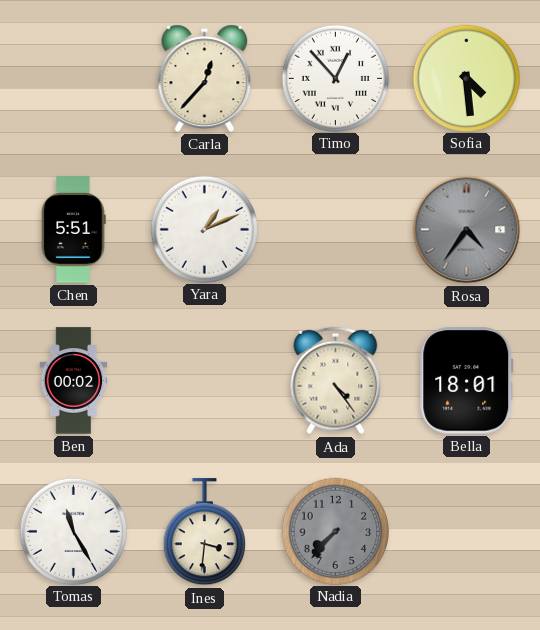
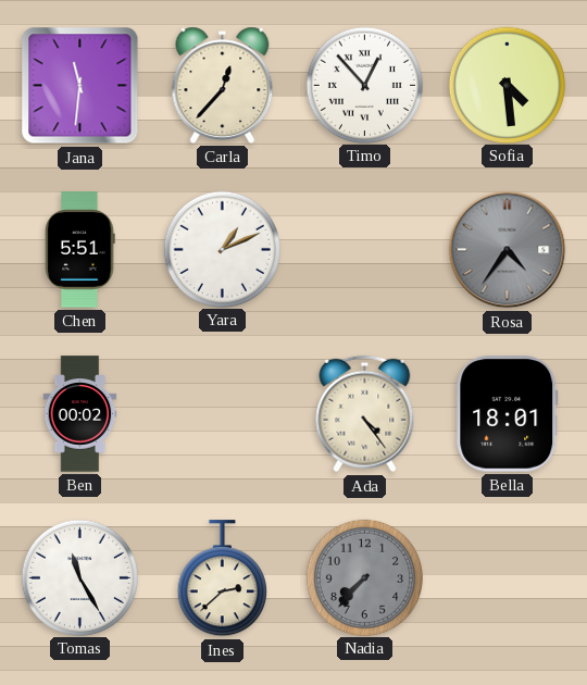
Jana: none -> 11:31 (80, 86)
Ines: 3:31 -> 2:38 (222, 578)
